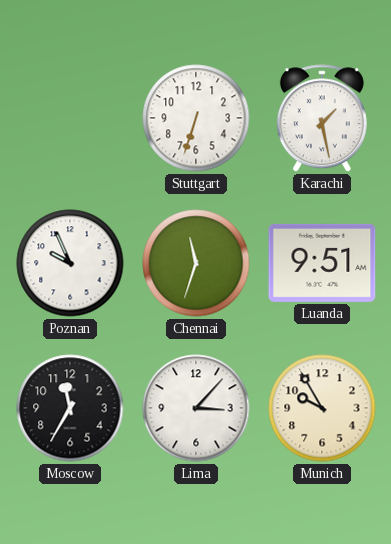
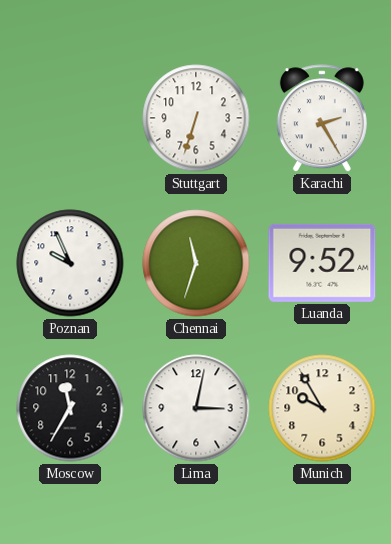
Karachi: 1:28 -> 2:25 (322, 119)
Luanda: 9:51 -> 9:52 (322, 263)
Lima: 3:07 -> 3:02 (196, 408)
